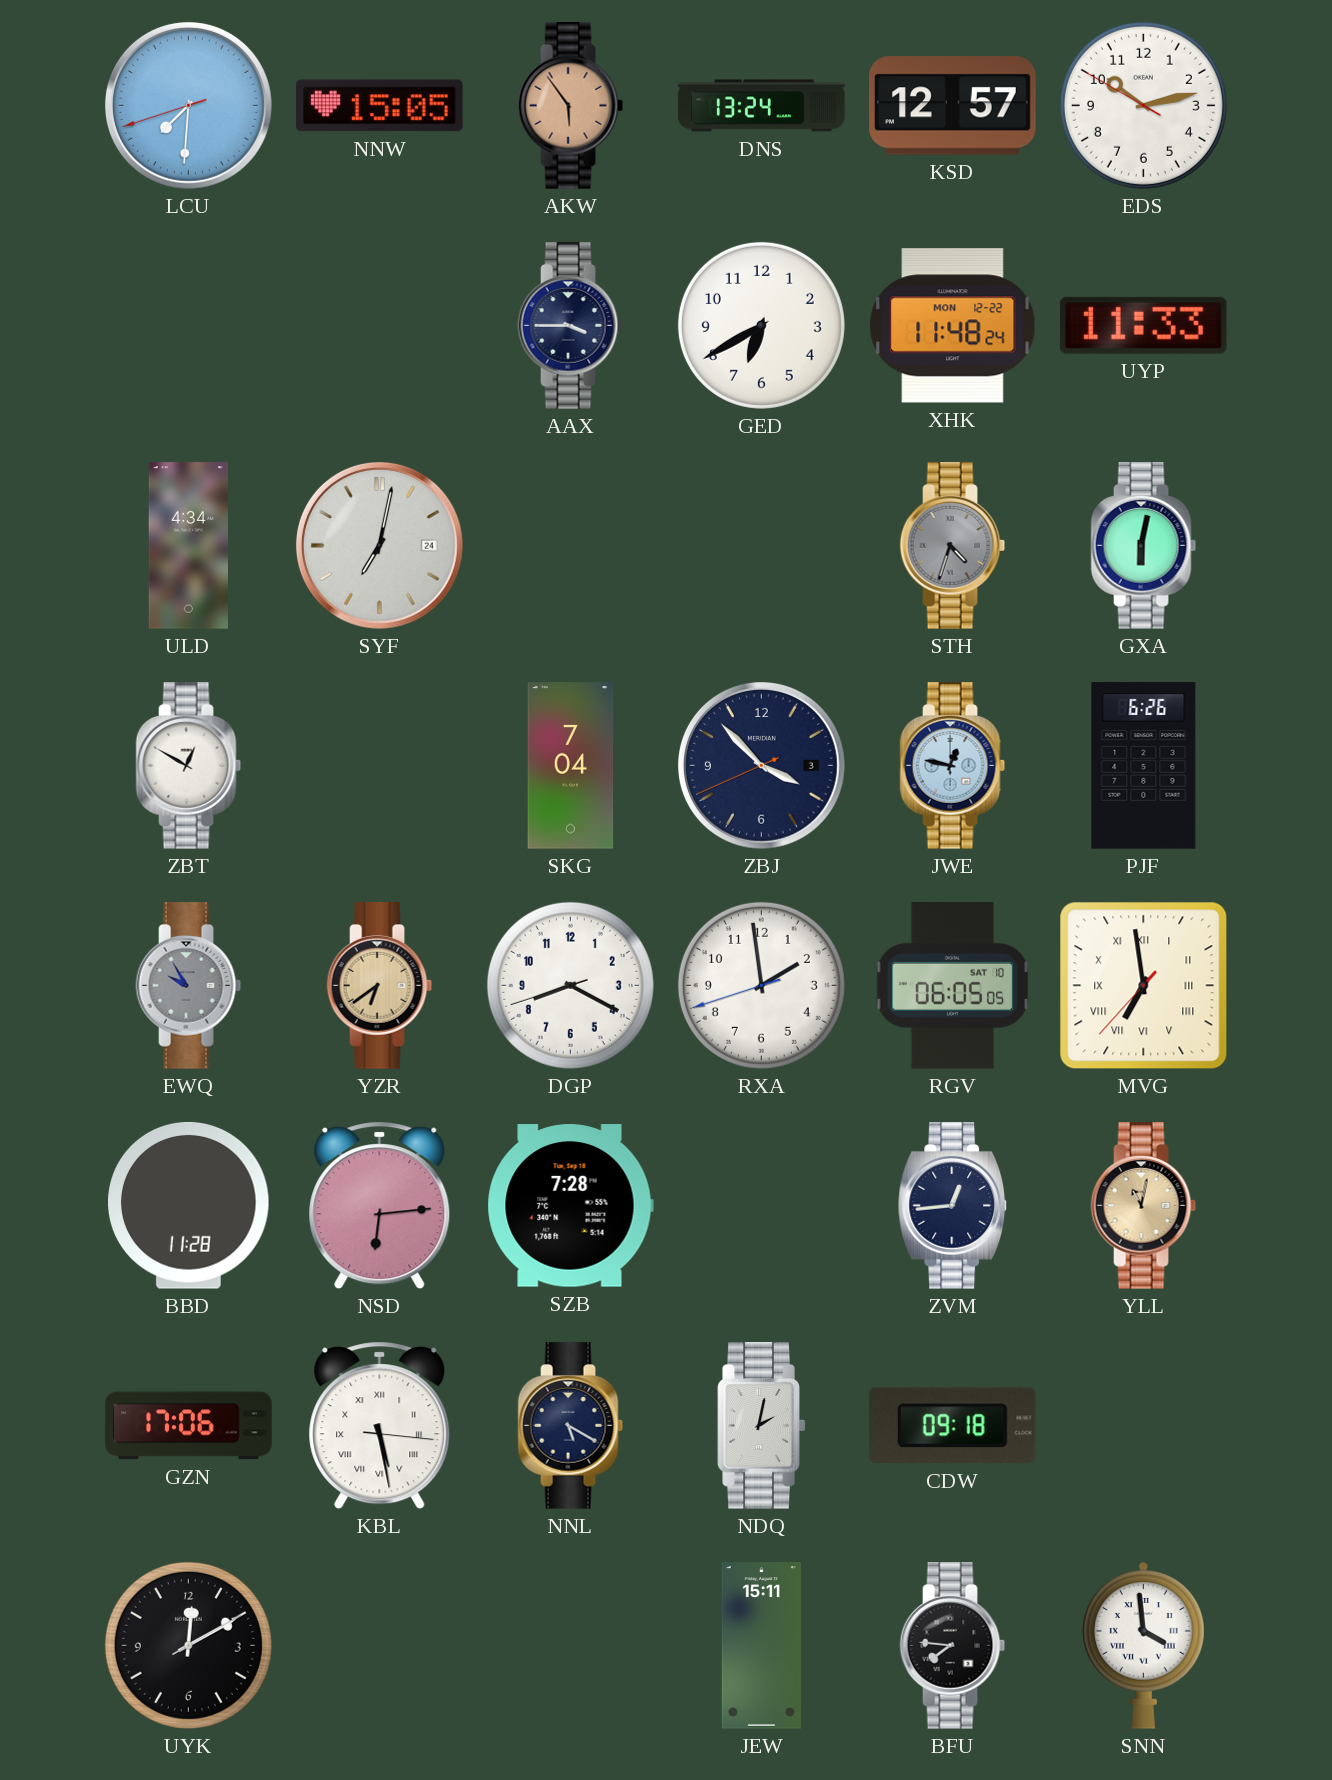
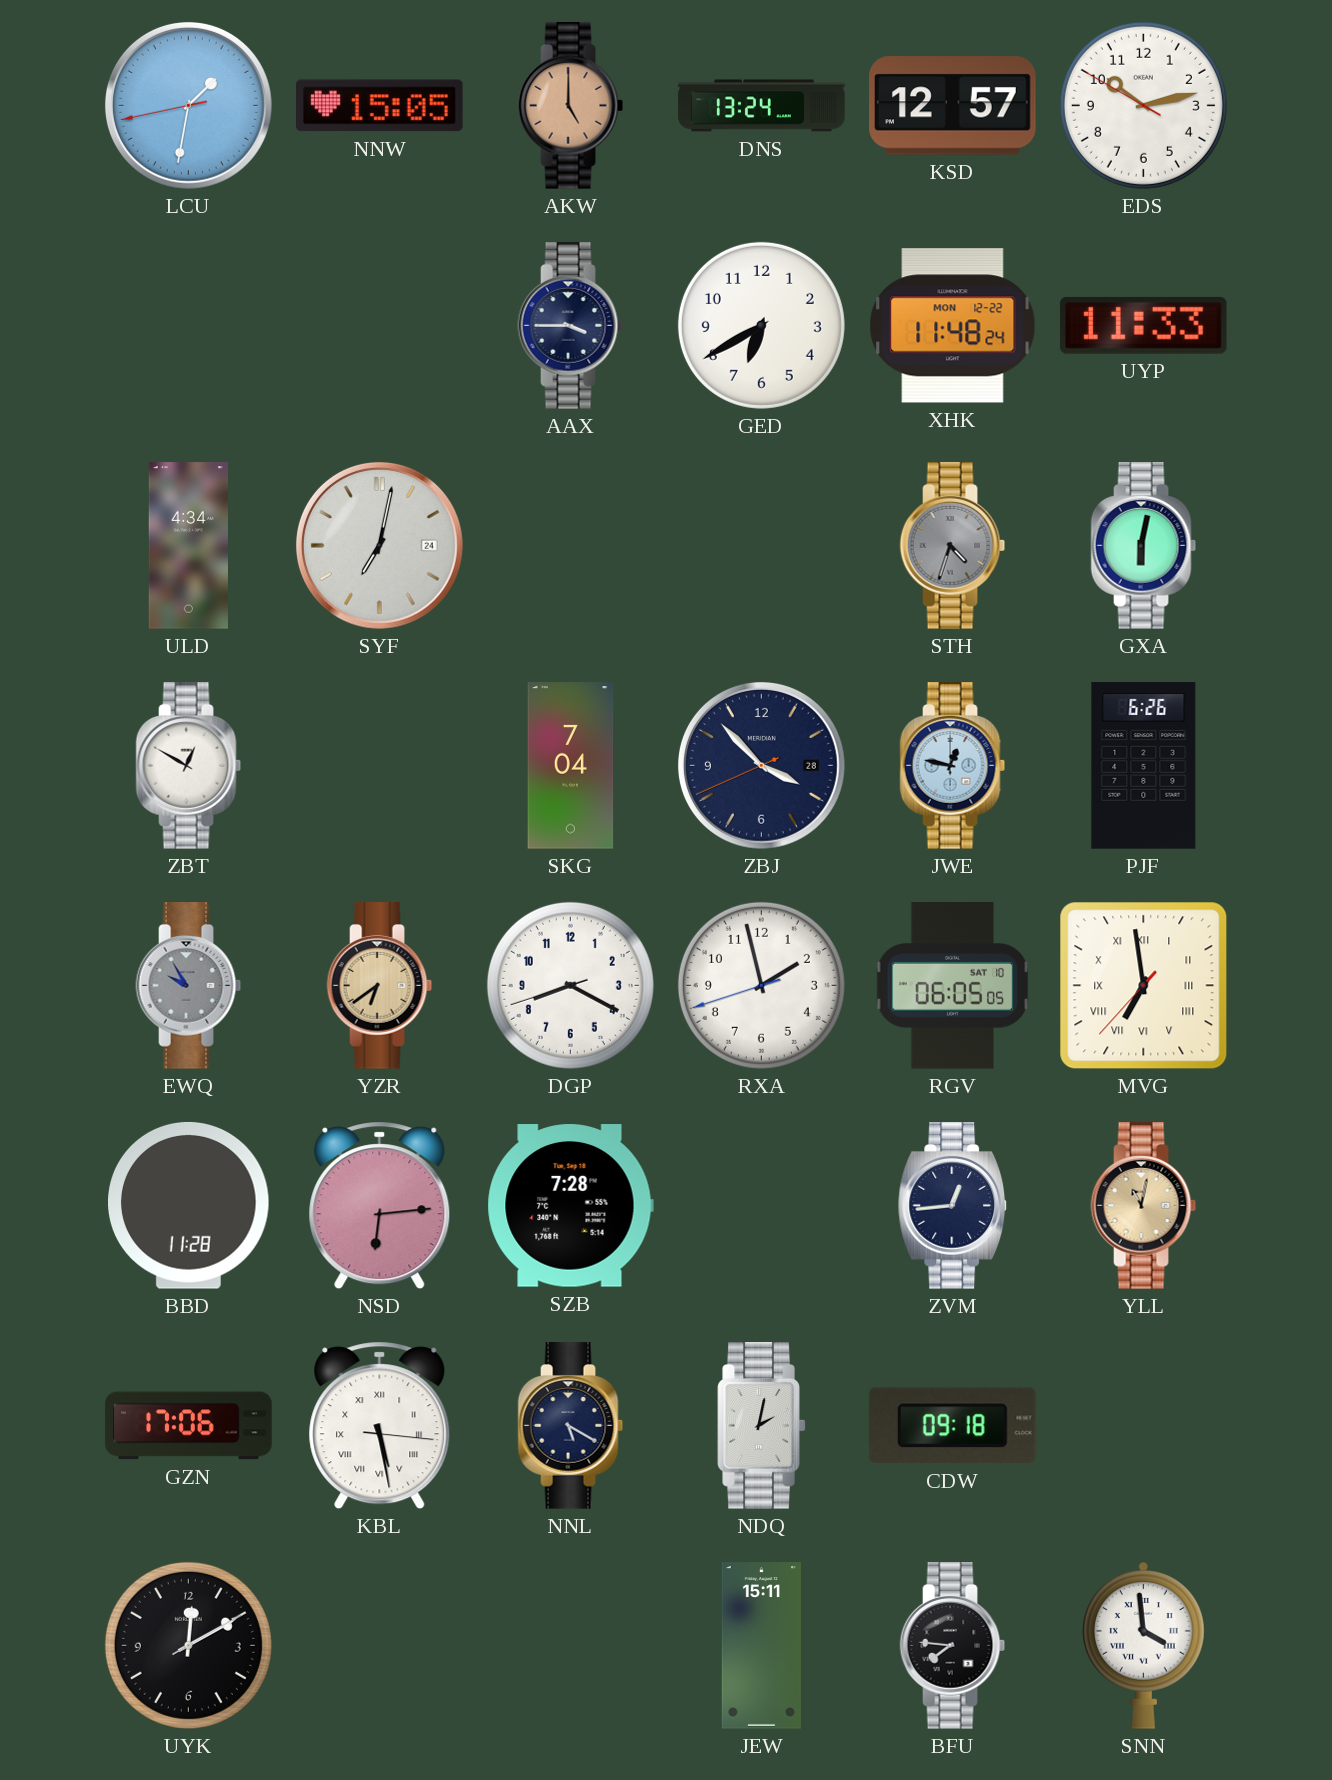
LCU: 7:30 -> 1:31 (188, 105)
AKW: 5:54 -> 5:00 (571, 106)
ZBJ date: 3 -> 28 (761, 765)
RXA: 1:58 -> 1:57 (761, 985)
